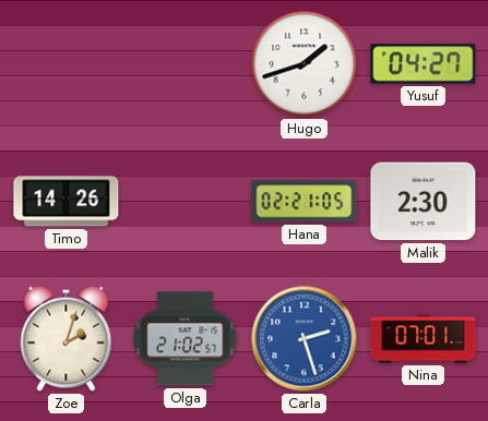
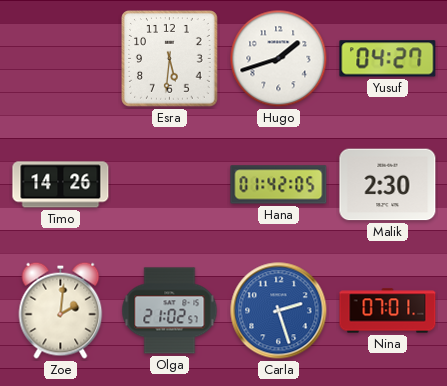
Esra: none -> 5:31 (170, 59)
Hana: 02:21 -> 01:42 (279, 185)
Zoe: 2:03 -> 2:01 (61, 310)
